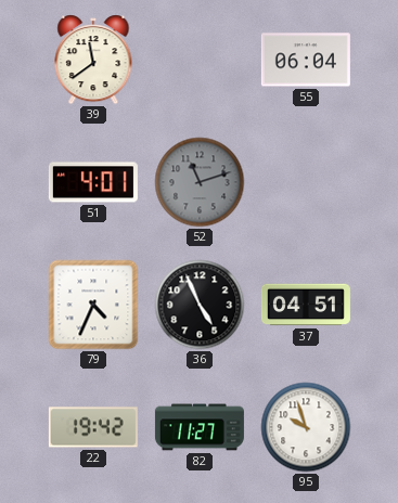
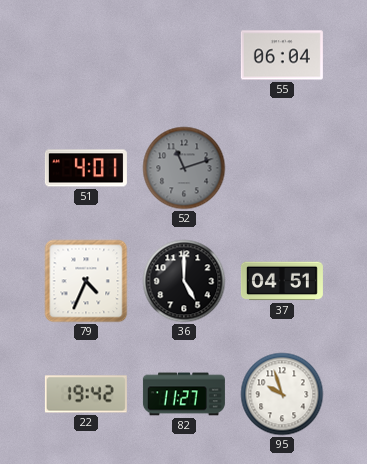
39: 11:39 -> none (93, 60)
36: 4:56 -> 5:00 (184, 281)
